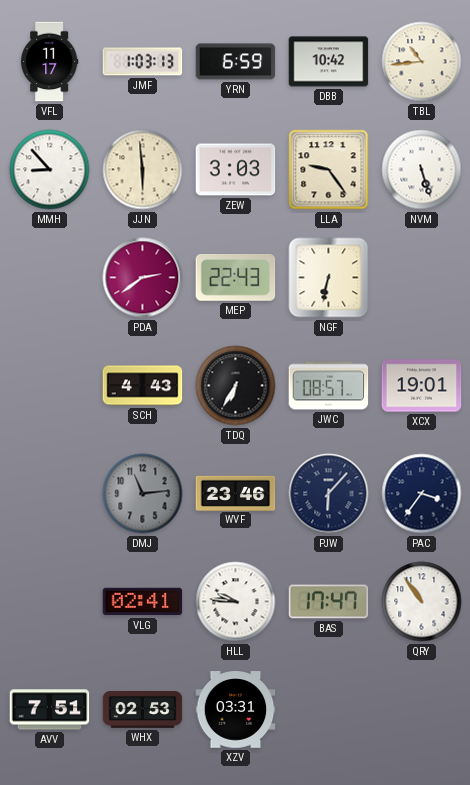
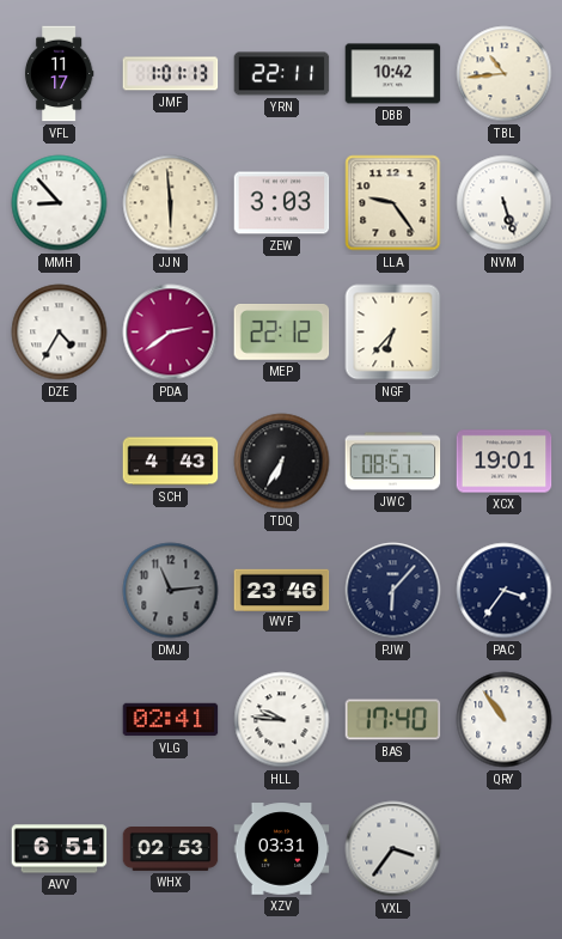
JMF: 1:03 -> 1:01 (171, 74)
YRN: 6:59 -> 22:11 (282, 74)
DZE: none -> 4:35 (60, 333)
MEP: 22:43 -> 22:12 (282, 333)
NGF: 6:32 -> 6:37 (393, 333)
BAS: 17:47 -> 17:40 (393, 720)
AVV: 7:51 -> 6:51 (60, 849)
VXL: none -> 3:36 (393, 849)
